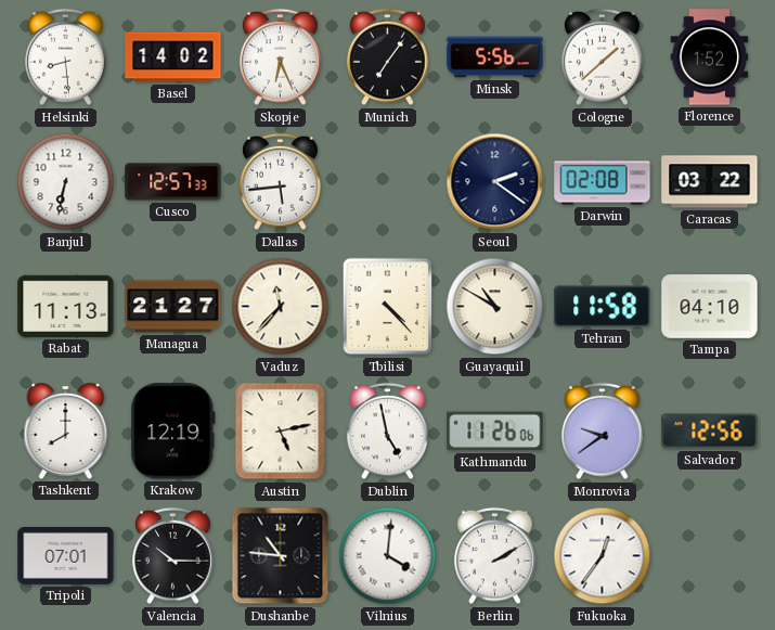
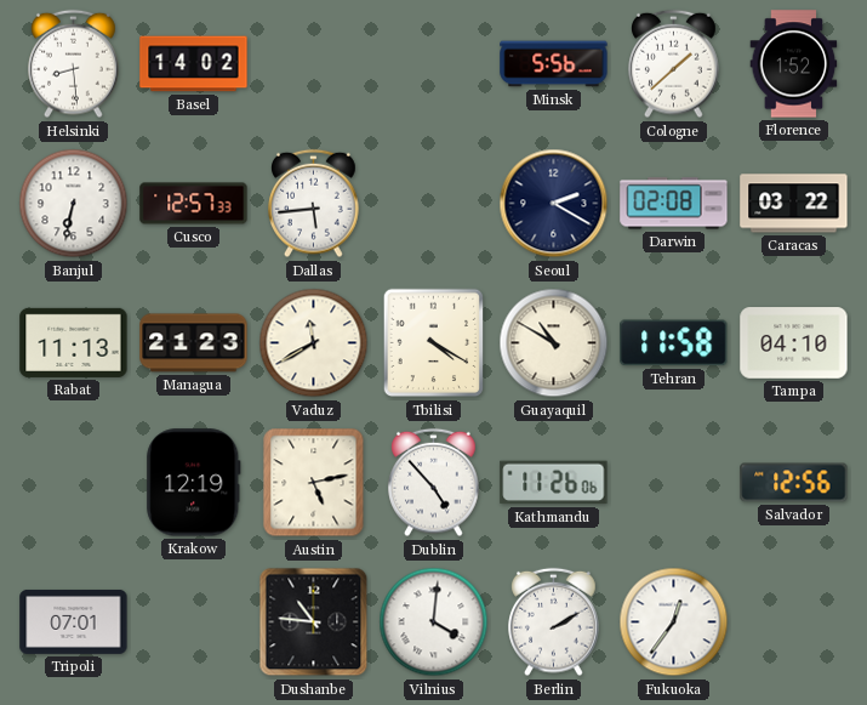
Skopje: 6:26 -> none (281, 57)
Munich: 7:06 -> none (388, 57)
Seoul: 2:21 -> 2:20 (554, 204)
Managua: 21:27 -> 21:23 (194, 343)
Vaduz: 11:37 -> 11:40 (314, 343)
Tbilisi: 4:23 -> 4:20 (434, 343)
Tashkent: 8:00 -> none (66, 430)
Dublin: 4:58 -> 4:53 (434, 483)
Monrovia: 9:39 -> none (603, 432)
Valencia: 10:15 -> none (173, 556)
